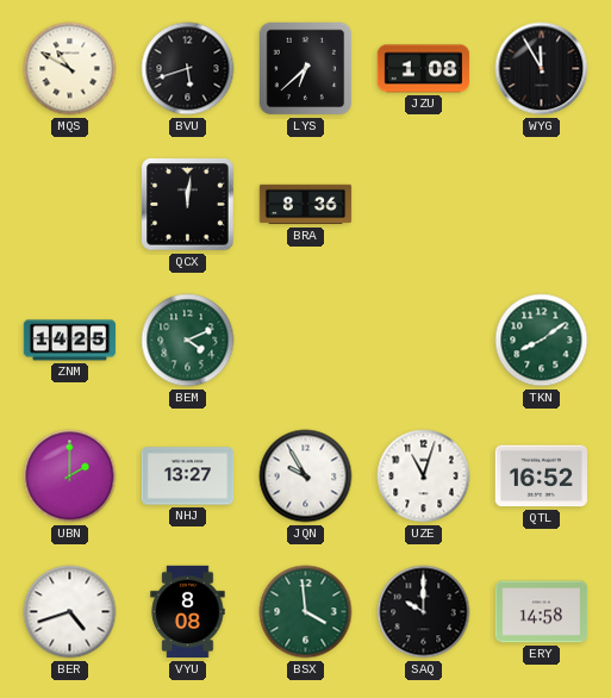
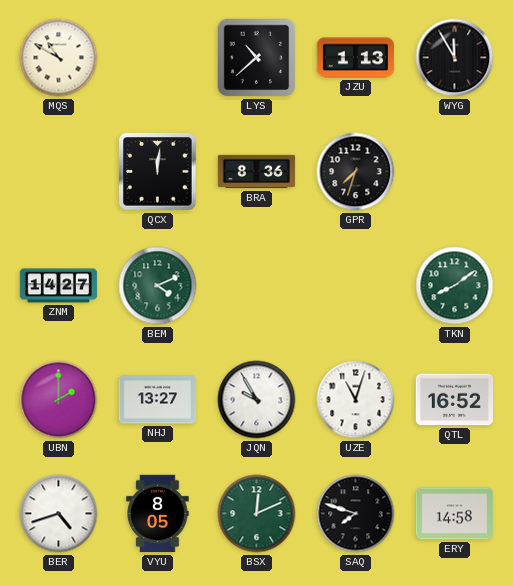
BVU: 5:42 -> none (188, 69)
LYS: 6:38 -> 10:38 (257, 58)
JZU: 1:08 -> 1:13 (356, 58)
GPR: none -> 7:33 (356, 172)
ZNM: 14:25 -> 14:27 (59, 286)
VYU: 8:08 -> 8:05 (158, 514)
BSX: 3:59 -> 12:11 (257, 514)
SAQ: 10:00 -> 7:48 (356, 514)
